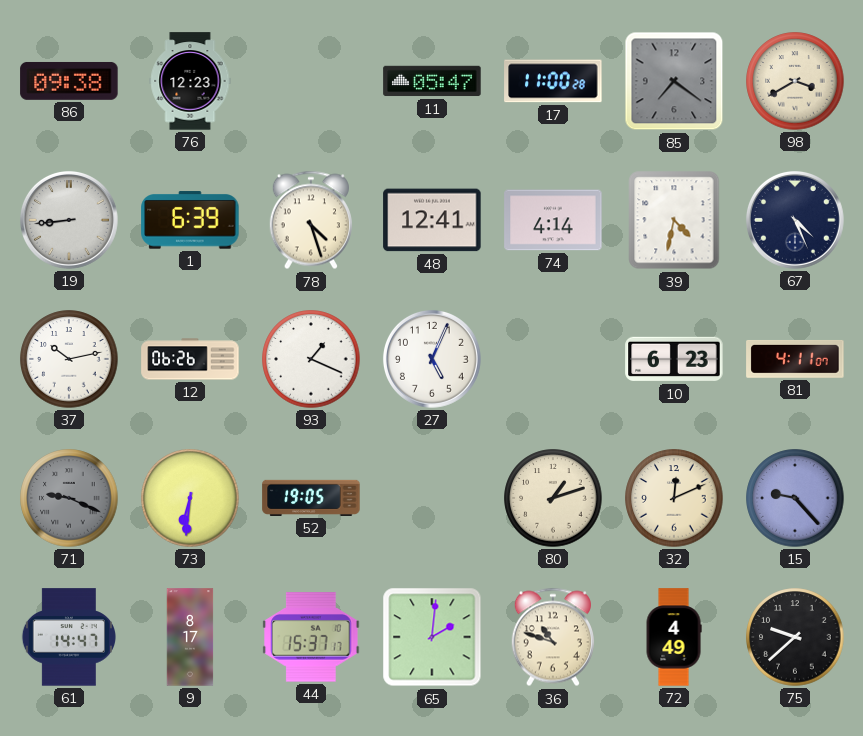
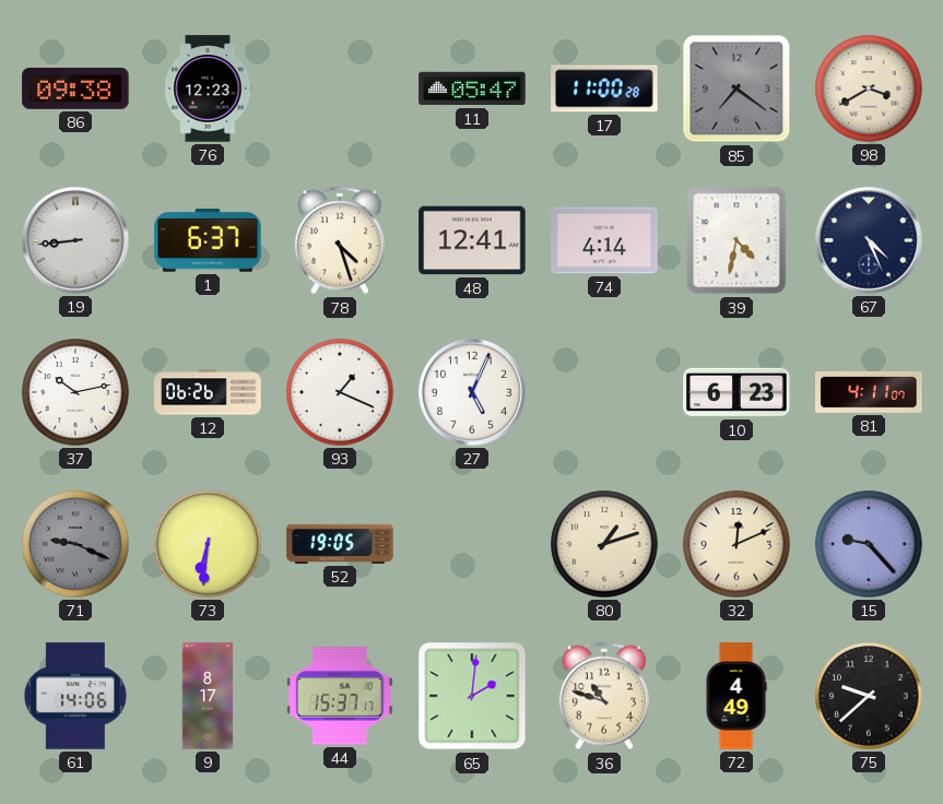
1: 6:39 -> 6:37 (208, 240)
61: 14:47 -> 14:06 (74, 696)
